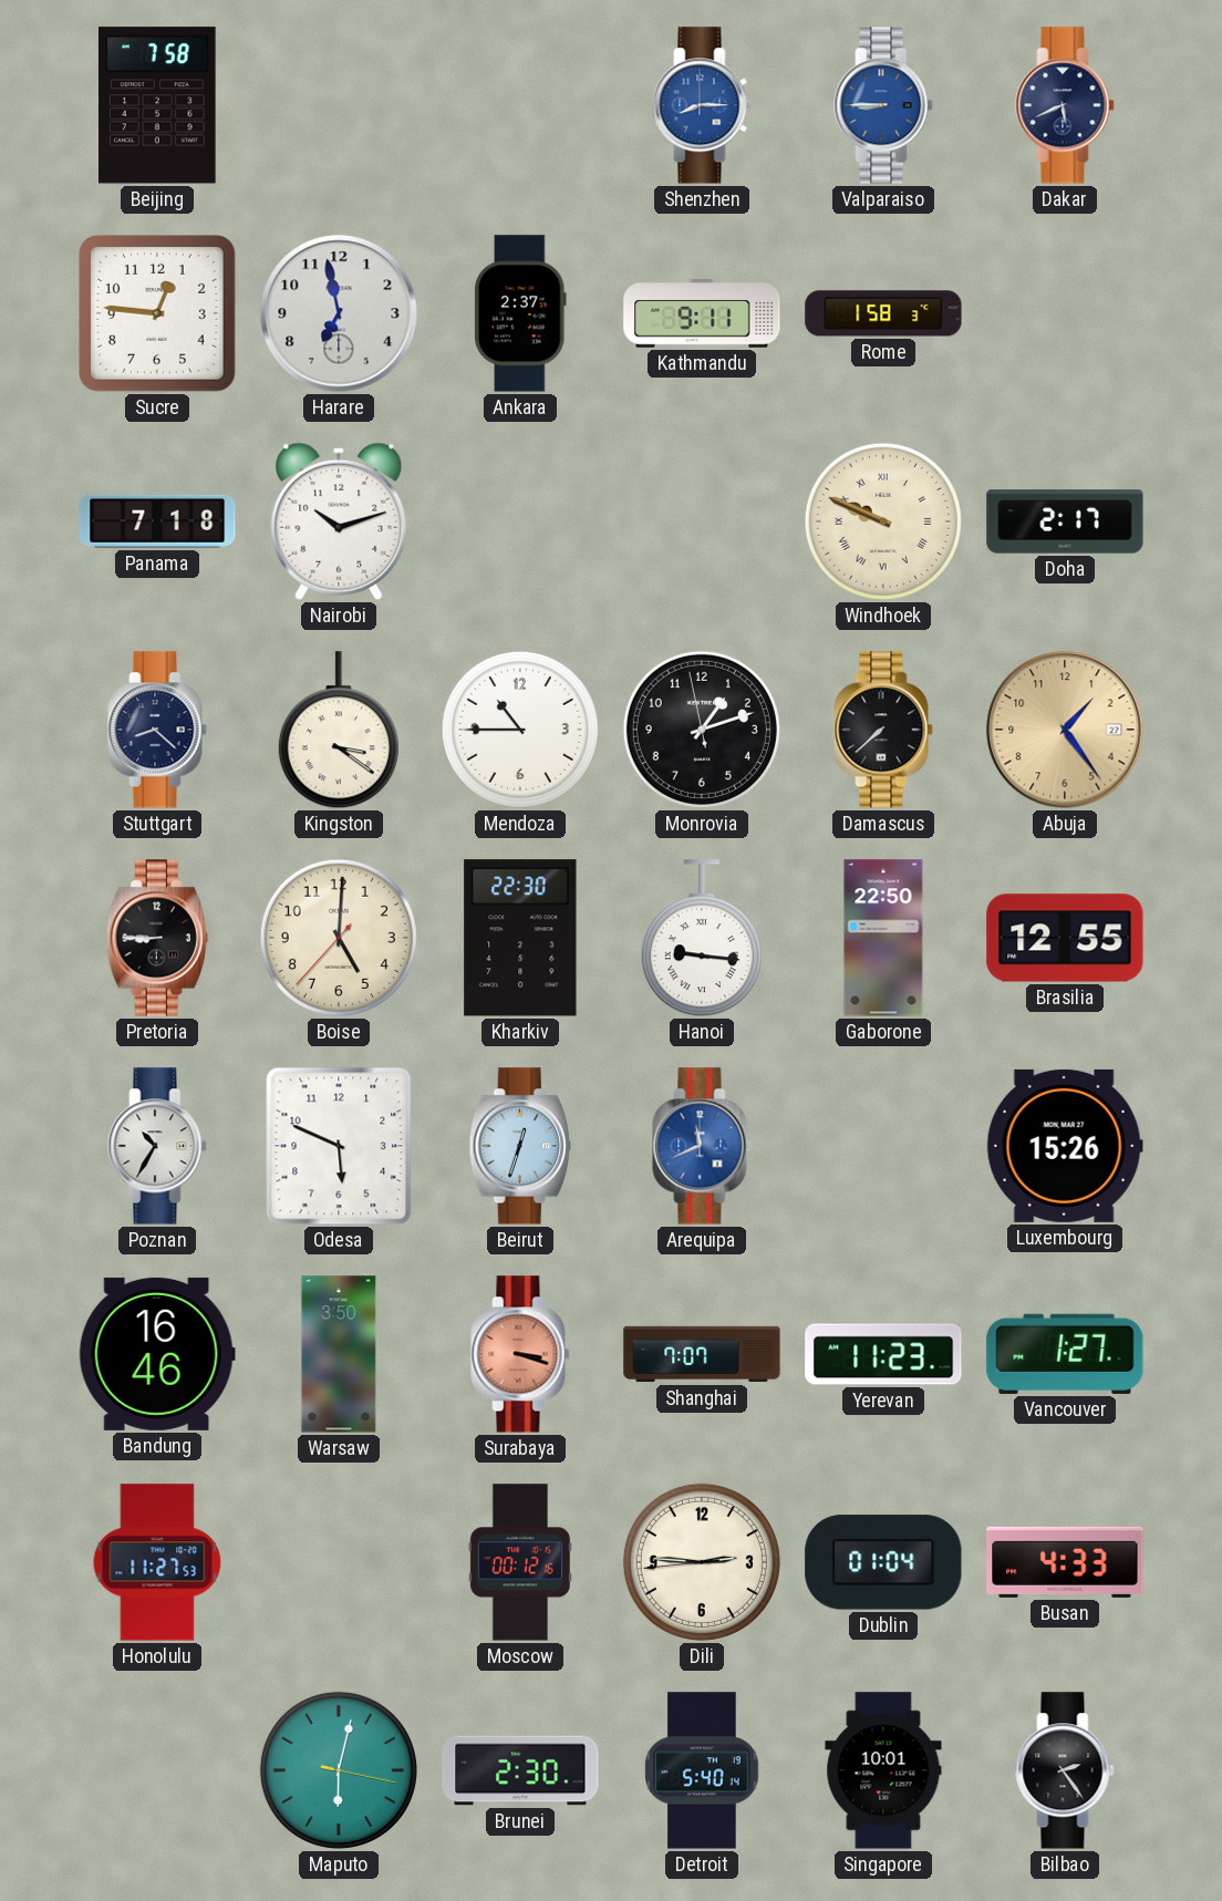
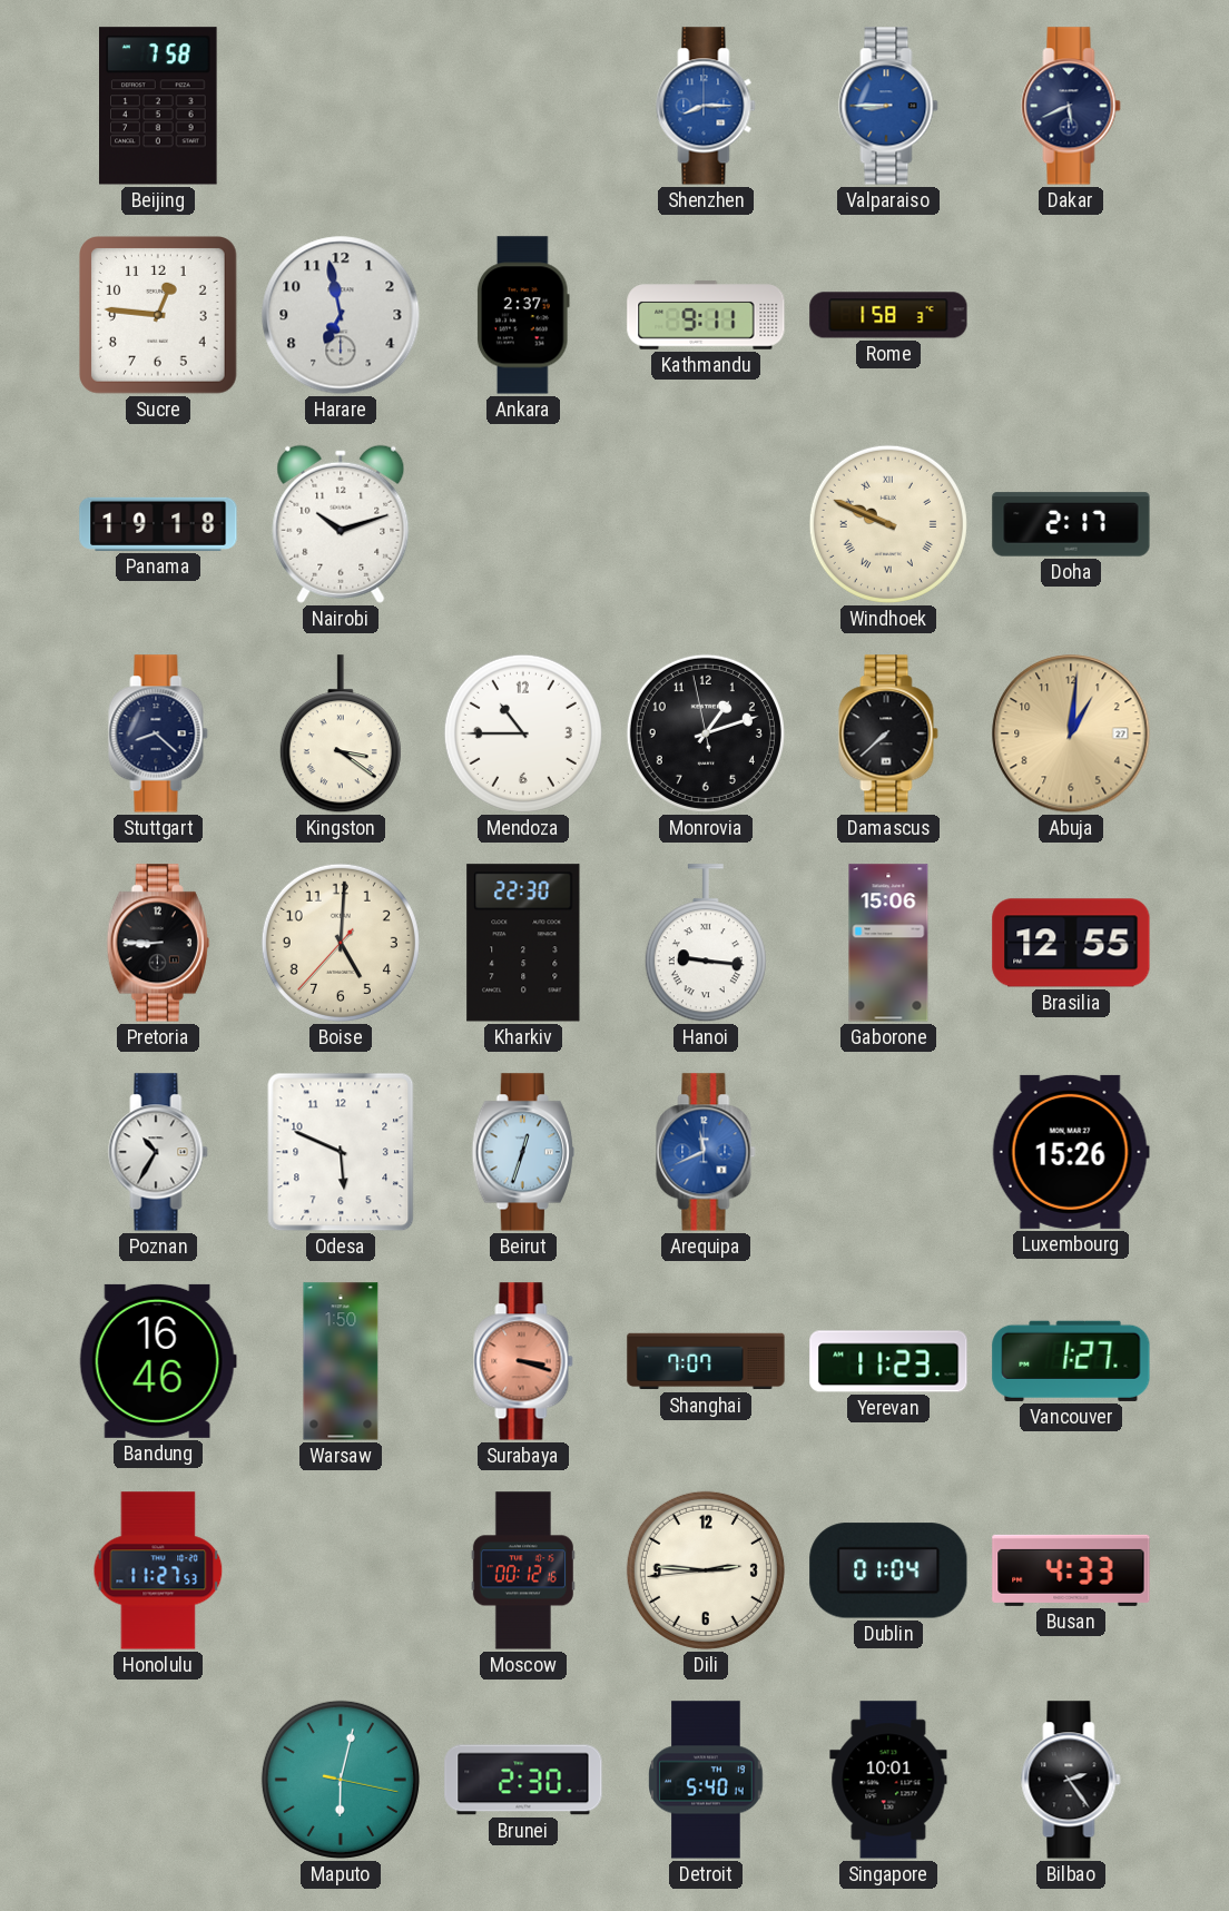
Panama: 7:18 -> 19:18 (158, 524)
Abuja: 1:24 -> 1:01 (1071, 733)
Gaborone: 22:50 -> 15:06 (888, 943)
Warsaw: 3:50 -> 1:50 (341, 1361)
